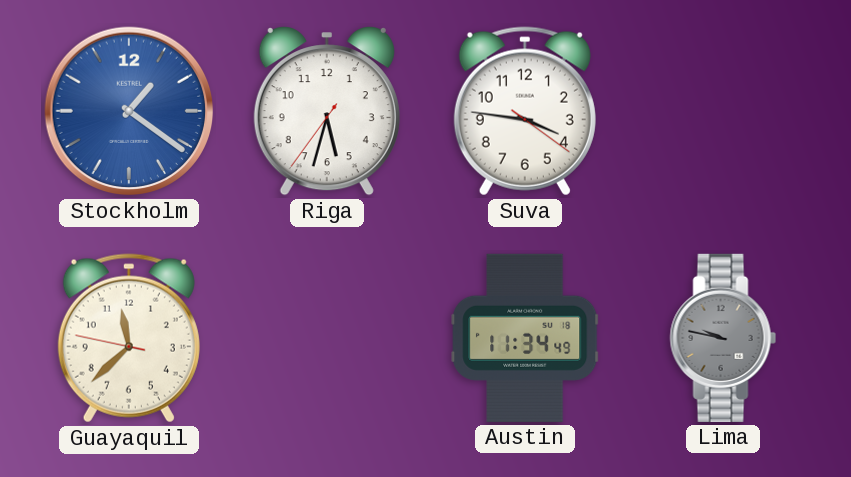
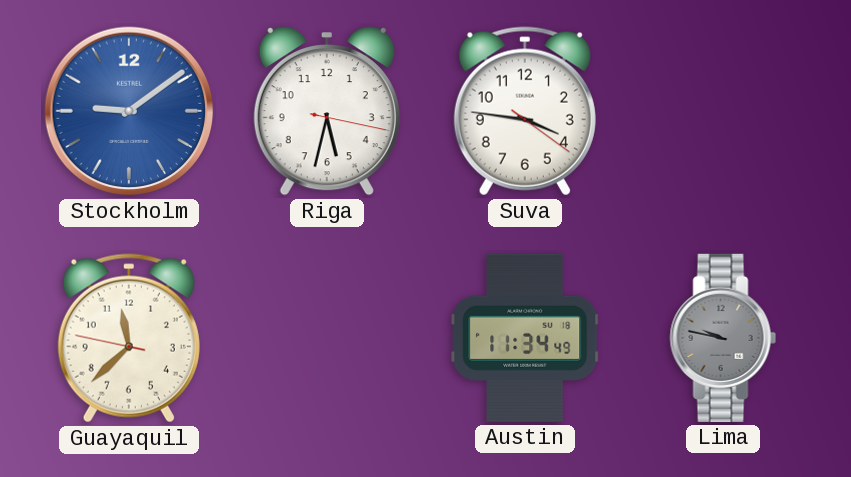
Stockholm: 1:21 -> 9:09 (129, 111)
Riga: 5:32:36 -> 5:32:17 (327, 111)
